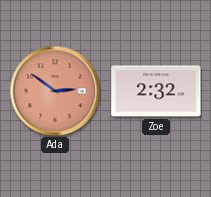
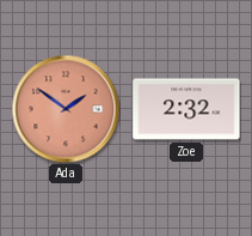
Ada: 2:51 -> 1:51 (66, 109)
